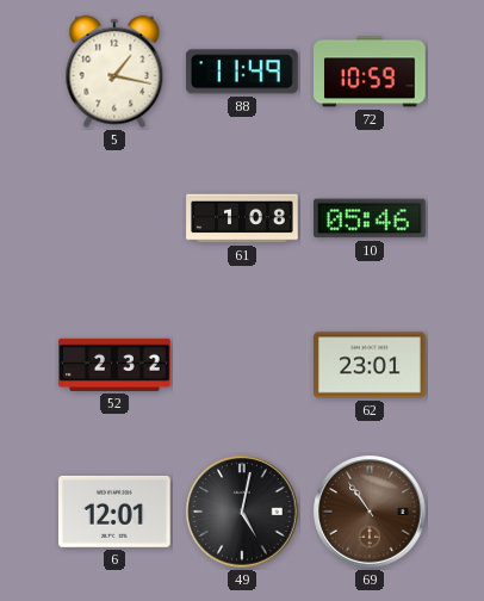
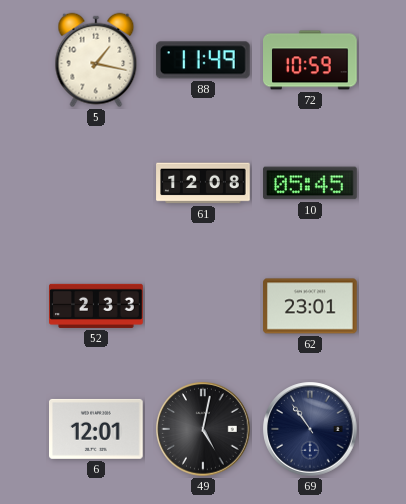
61: 1:08 -> 12:08 (203, 183)
10: 05:46 -> 05:45 (310, 183)
52: 2:32 -> 2:33 (96, 306)
69 dial: brown -> navy (310, 429)
